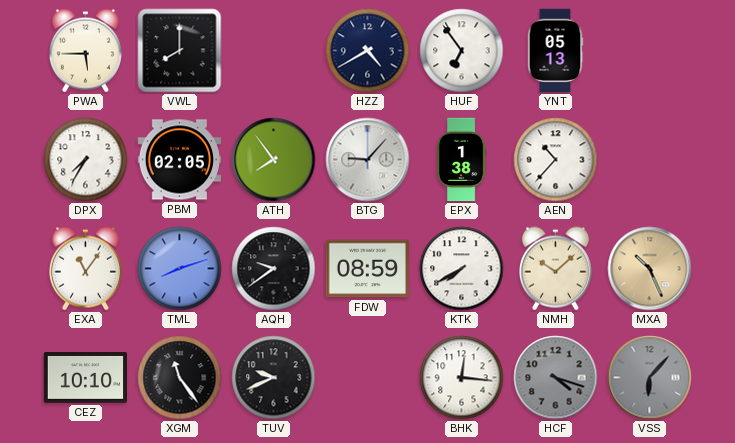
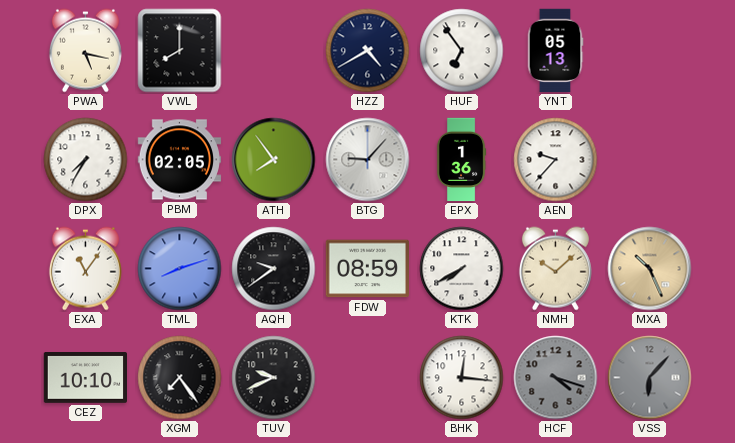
PWA: 5:45 -> 5:17 (85, 51)
EPX: 1:38 -> 1:36 (461, 160)
AEN: 10:37 -> 9:37 (556, 160)
XGM: 11:24 -> 7:24 (180, 378)
